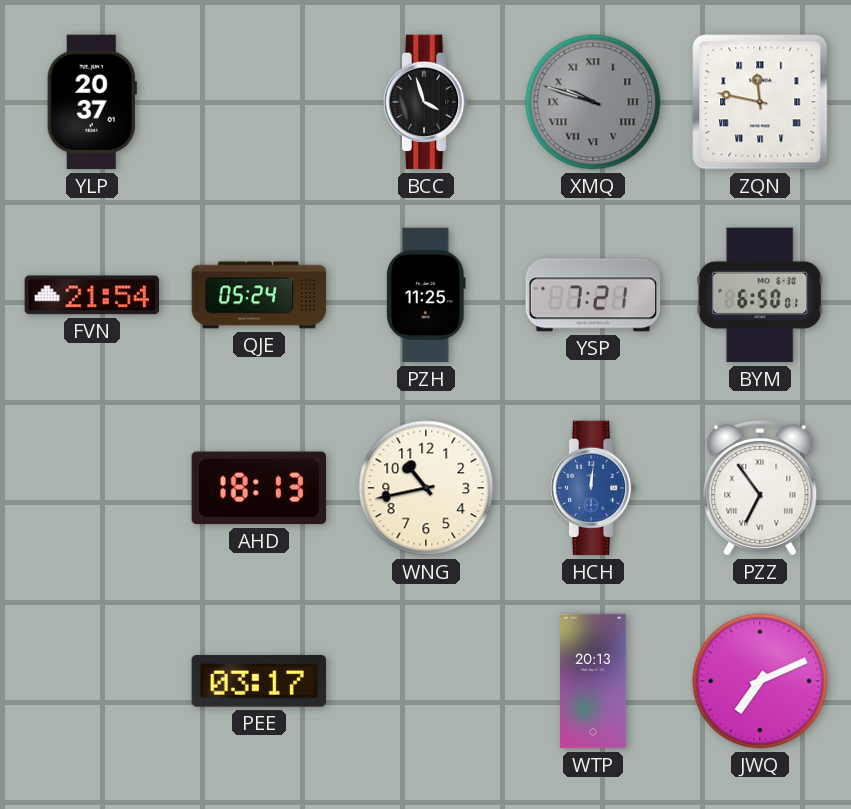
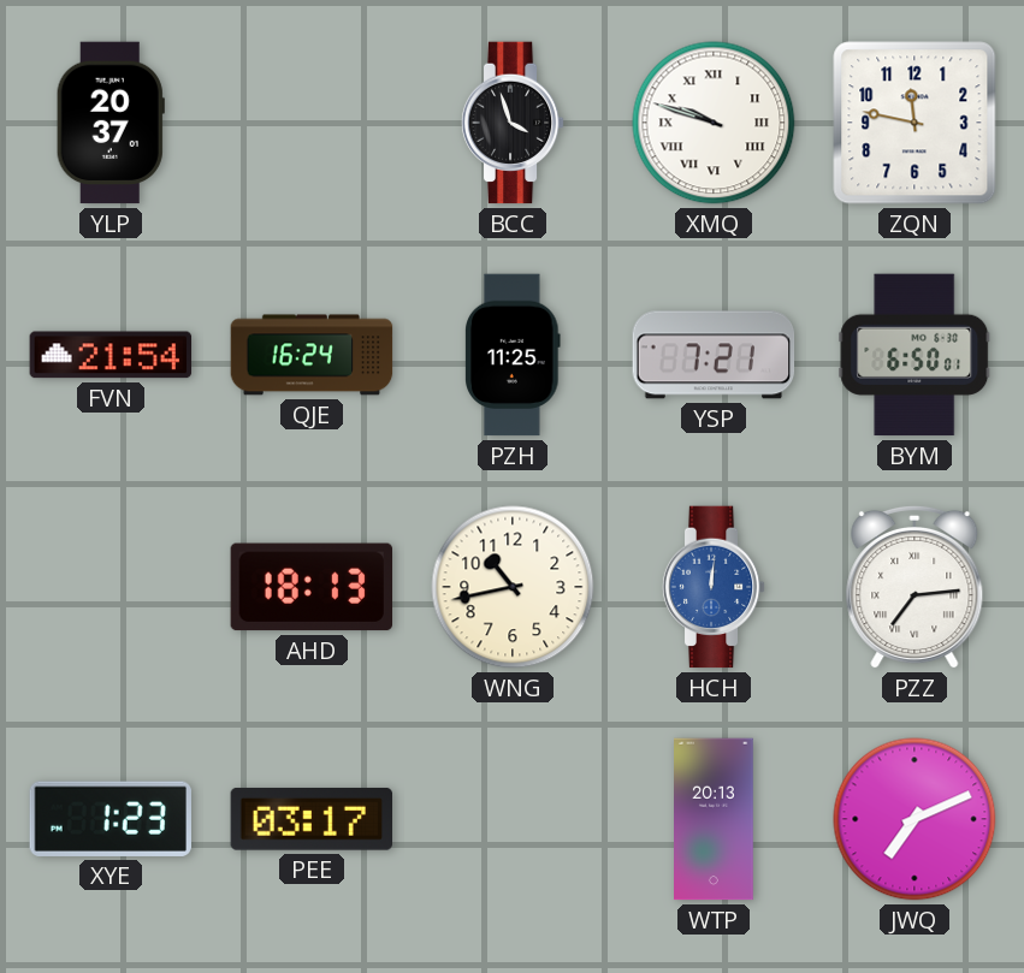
XMQ dial: grey -> white (714, 123)
ZQN numerals: Roman -> Arabic (915, 123)
QJE: 05:24 -> 16:24 (312, 355)
PZZ: 6:54 -> 7:14 (915, 587)
XYE: none -> 1:23 (111, 819)
